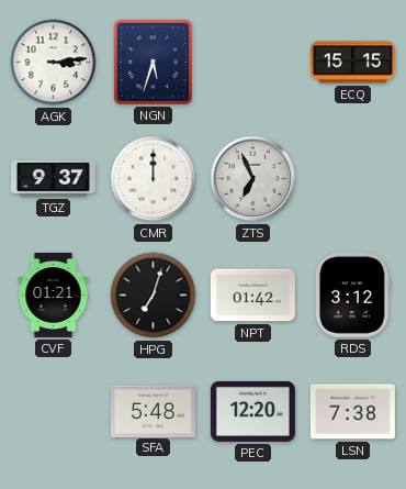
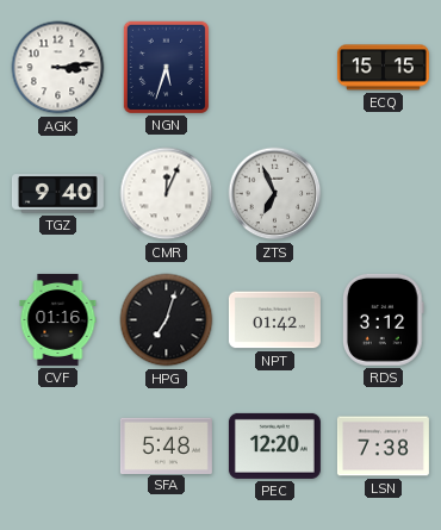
TGZ: 9:37 -> 9:40 (57, 194)
CMR: 12:00 -> 12:04 (167, 194)
CVF: 01:21 -> 01:16 (58, 319)
